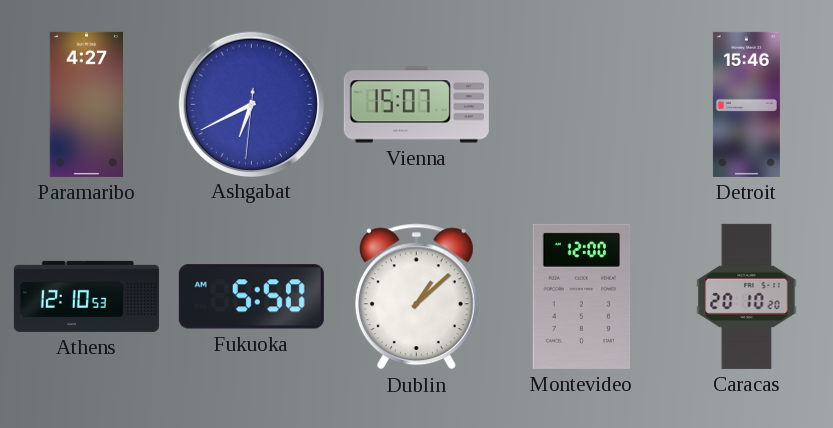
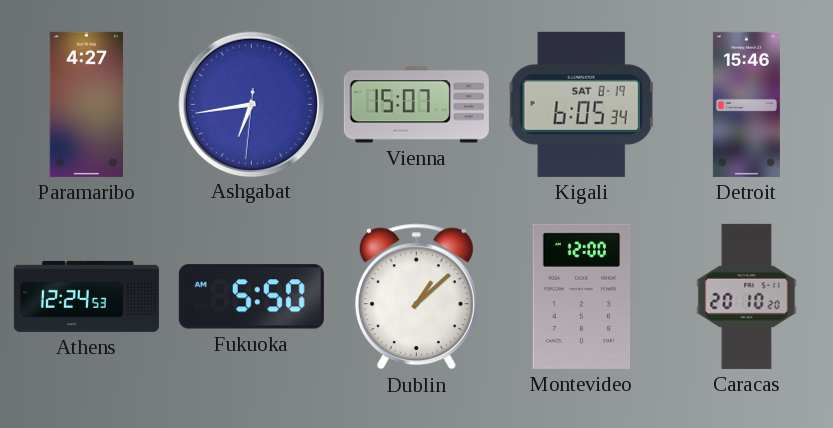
Ashgabat: 6:40 -> 6:43 (251, 104)
Kigali: none -> 6:05 (582, 104)
Athens: 12:10 -> 12:24 (86, 296)
